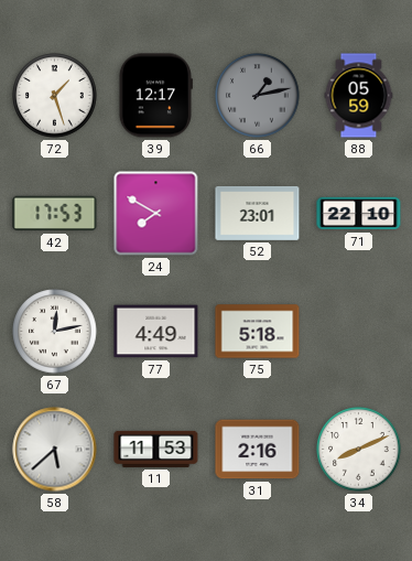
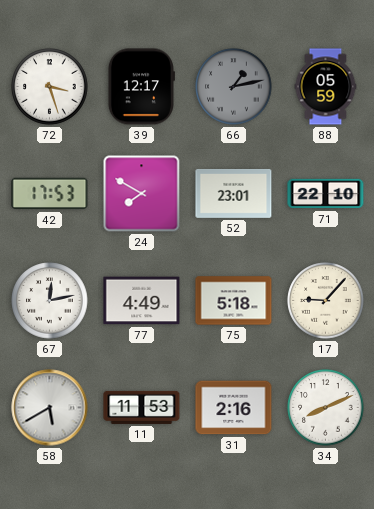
72: 1:27 -> 3:27 (50, 87)
17: none -> 9:07 (326, 301)
58: 5:38 -> 5:40 (50, 408)
